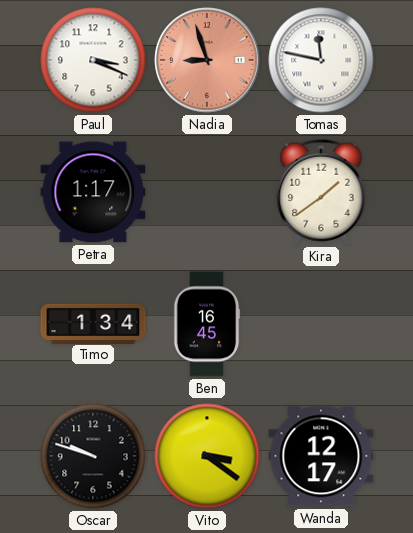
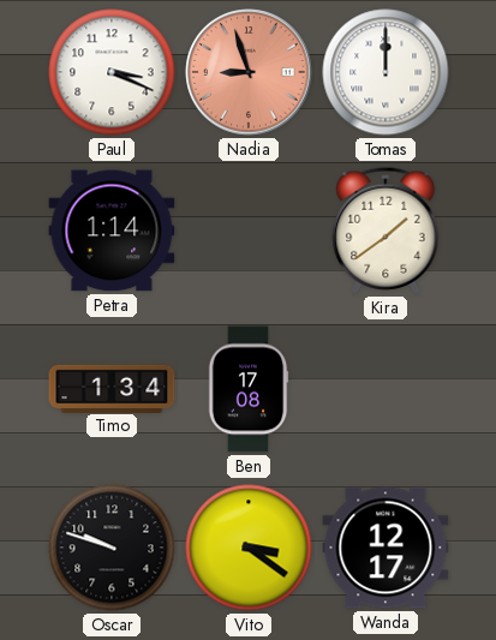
Tomas: 11:47 -> 12:00 (386, 72)
Petra: 1:17 -> 1:14 (112, 231)
Ben: 16:45 -> 17:08 (249, 389)
